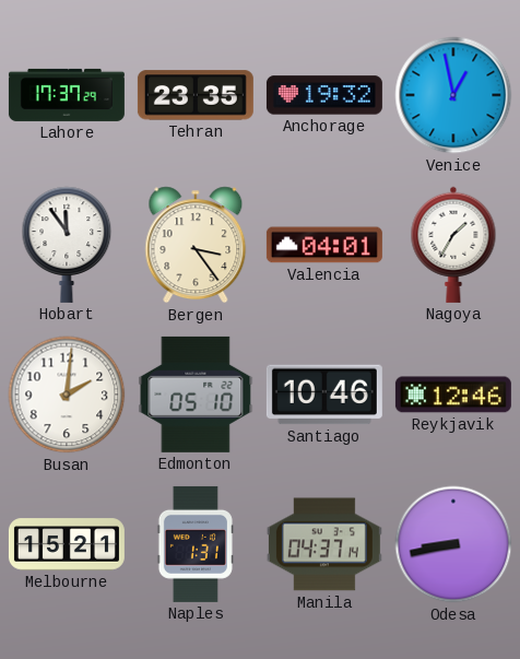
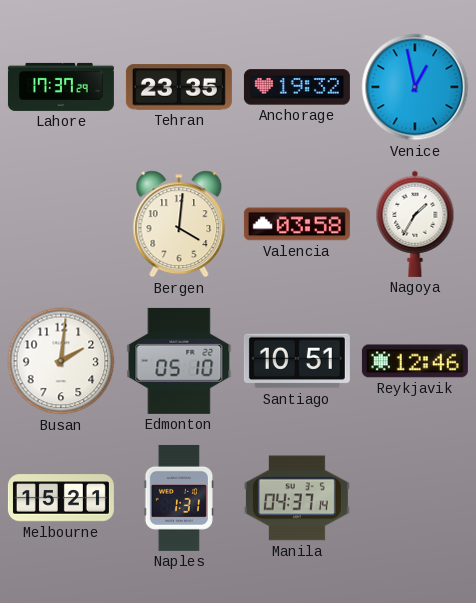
Hobart: 11:54 -> none (67, 245)
Bergen: 3:24 -> 4:01 (179, 224)
Valencia: 04:01 -> 03:58 (297, 224)
Santiago: 10:46 -> 10:51 (297, 361)
Odesa: 8:43 -> none (453, 544)
